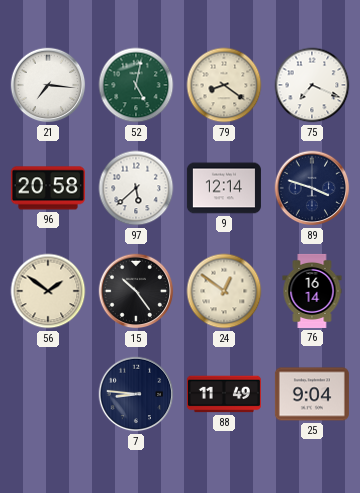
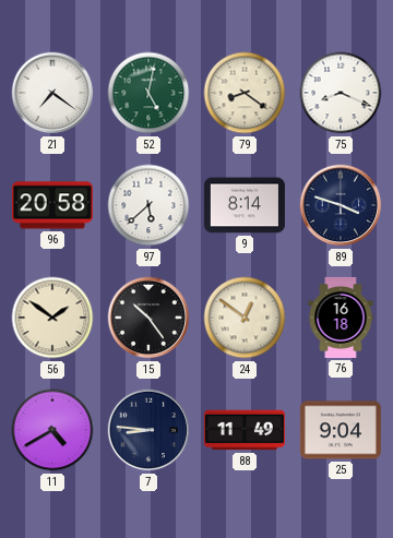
21: 7:16 -> 7:21 (52, 93)
75: 7:19 -> 8:19 (341, 93)
9: 12:14 -> 8:14 (245, 205)
76: 16:14 -> 16:18 (341, 318)
11: none -> 4:40 (52, 430)
